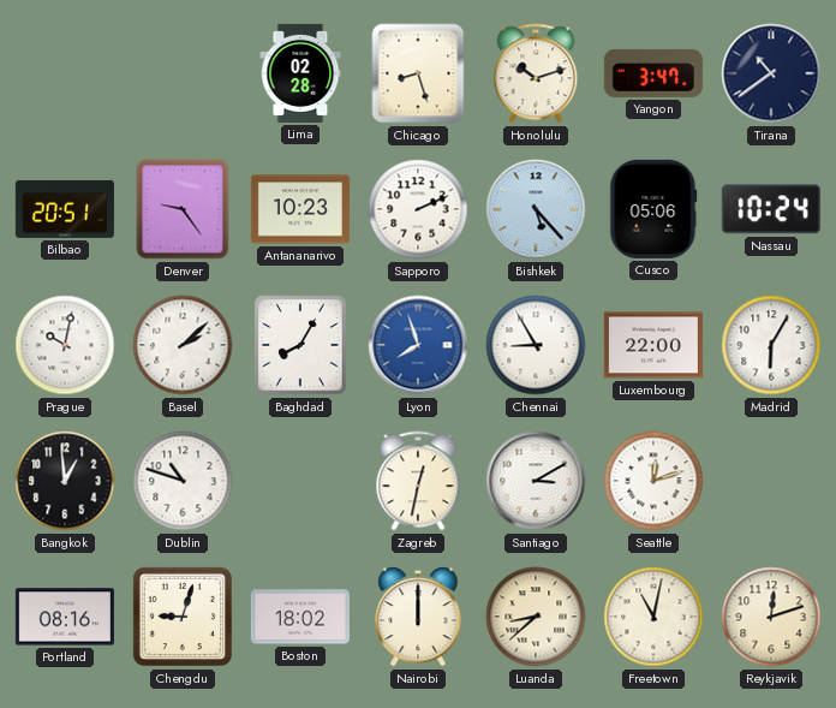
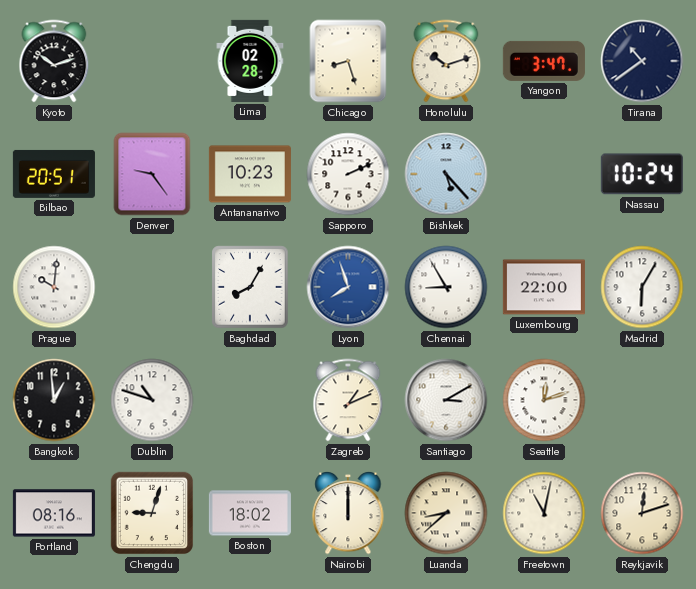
Kyoto: none -> 10:12 (54, 61)
Cusco: 05:06 -> none (653, 209)
Prague: 10:02 -> 10:01 (54, 287)
Basel: 2:08 -> none (183, 345)
Zagreb: 12:32 -> 1:11 (348, 400)
